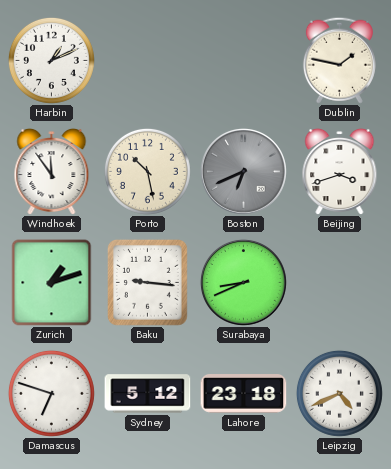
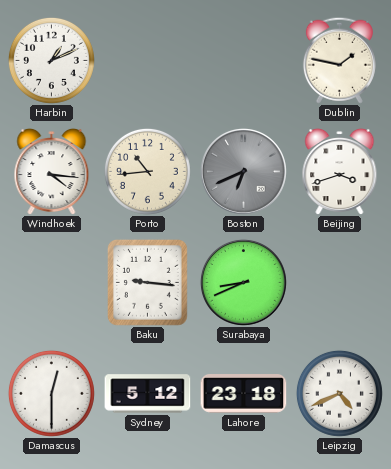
Windhoek: 11:54 -> 4:16 (52, 171)
Porto: 10:28 -> 10:44 (147, 171)
Zurich: 1:12 -> none (52, 283)
Damascus: 6:48 -> 12:30 (51, 393)
